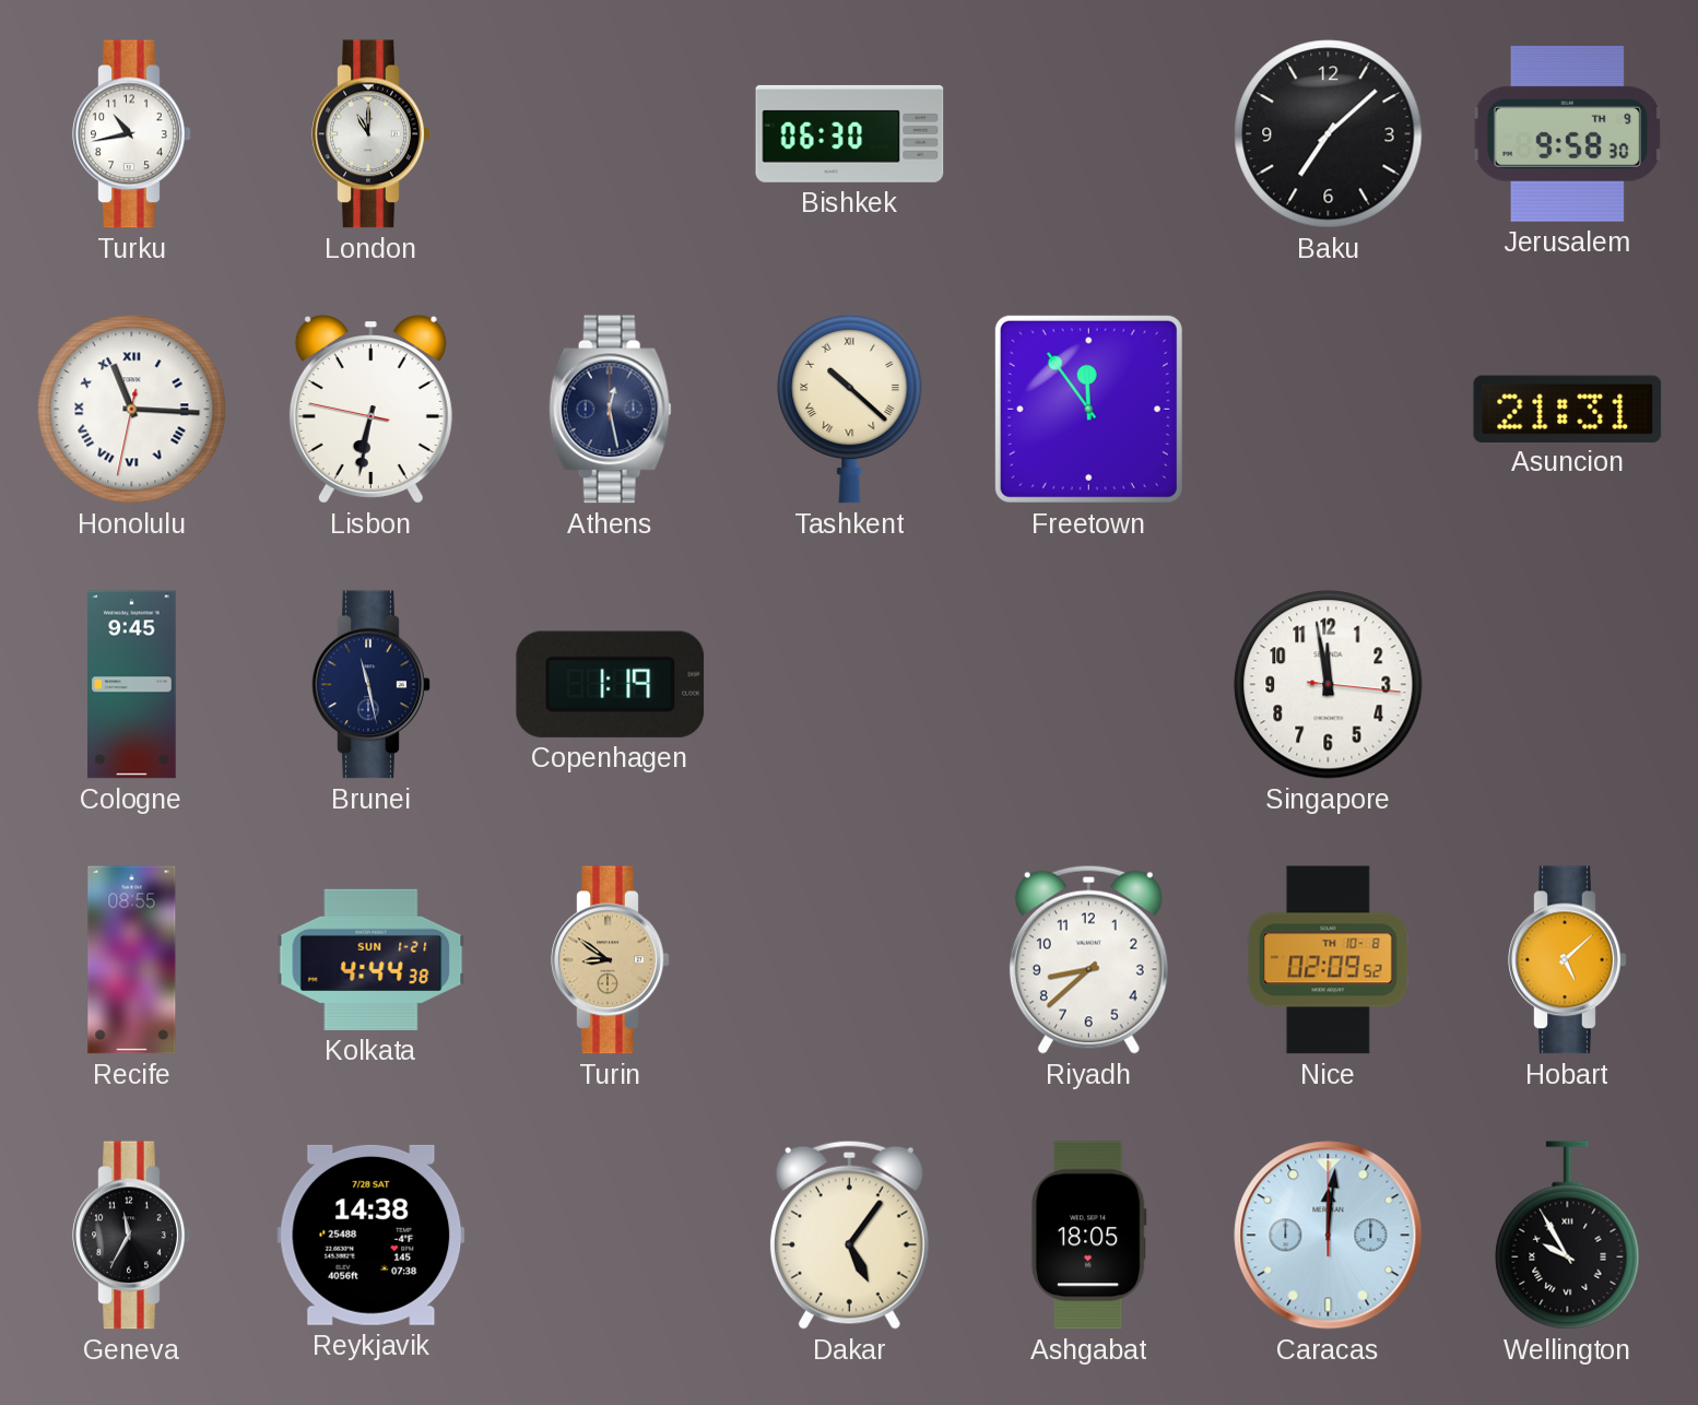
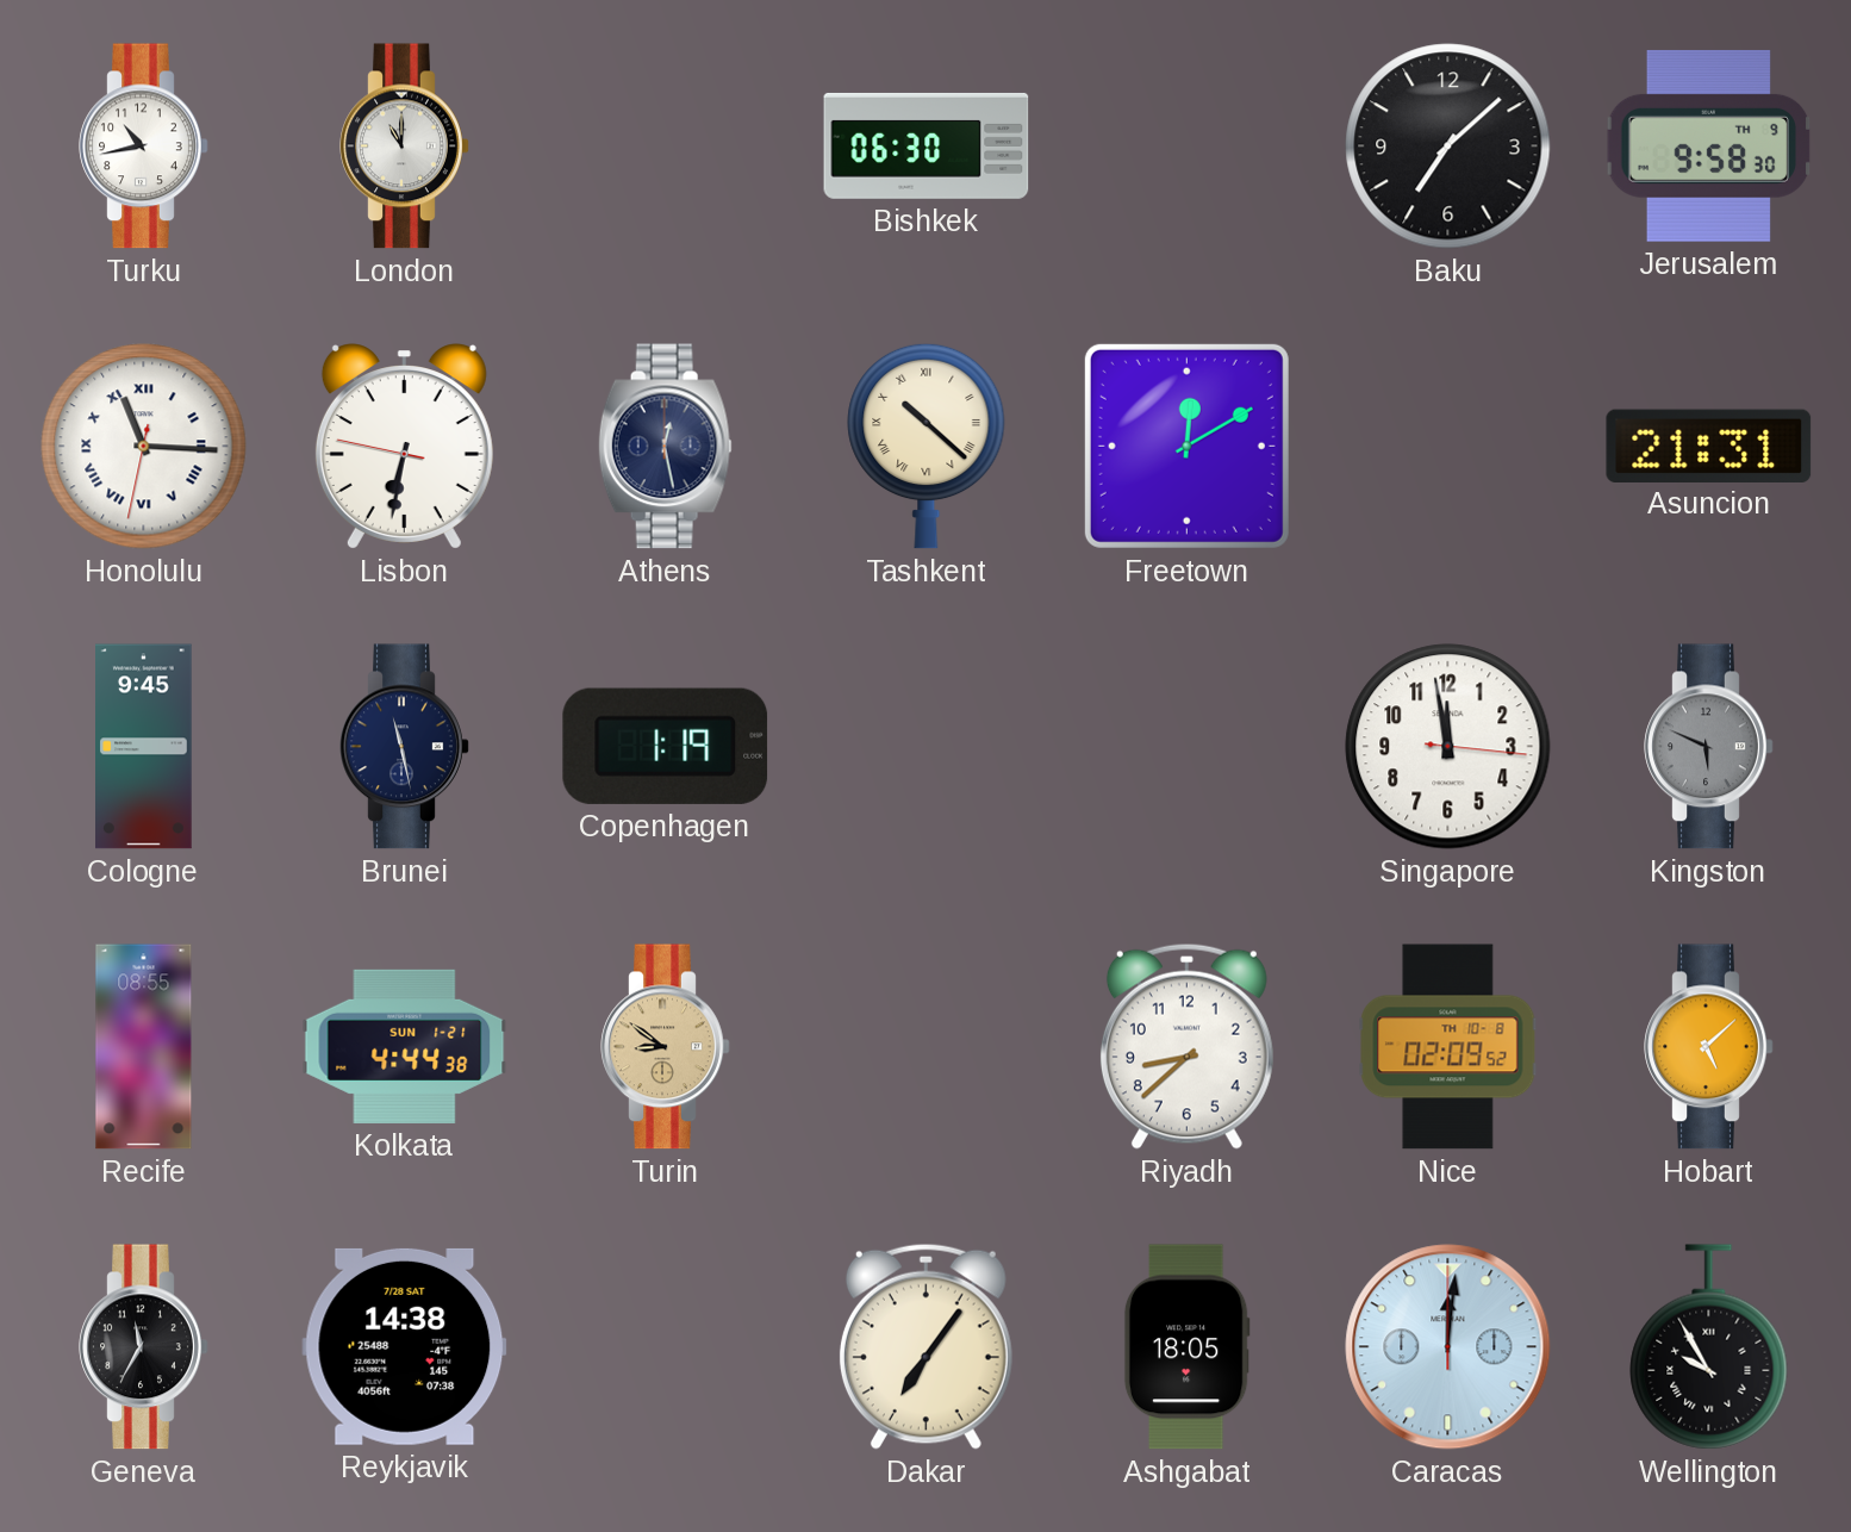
Freetown: 11:54 -> 12:10 (1186, 446)
Kingston: none -> 5:49 (1709, 747)
Dakar: 5:06 -> 7:06 (925, 1346)
